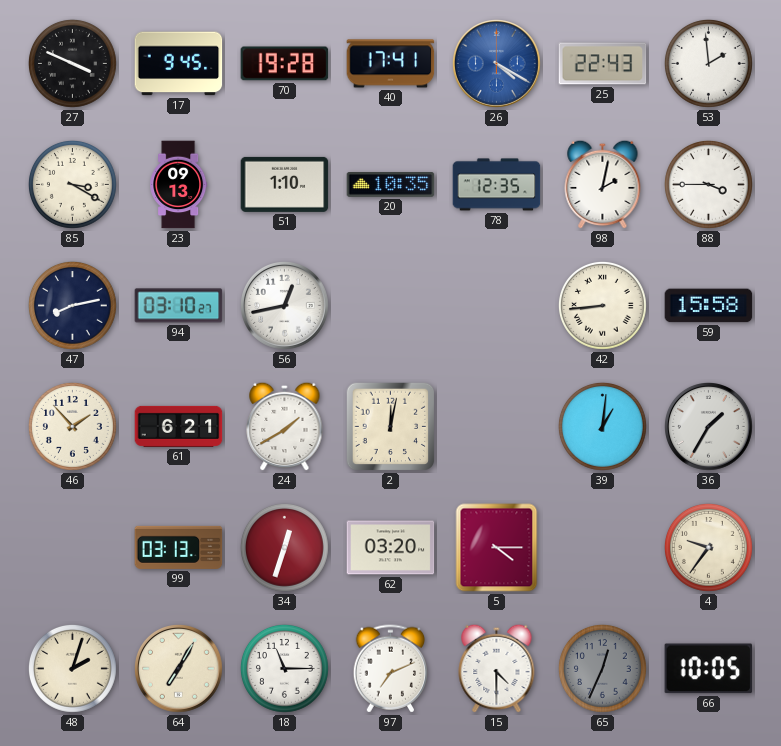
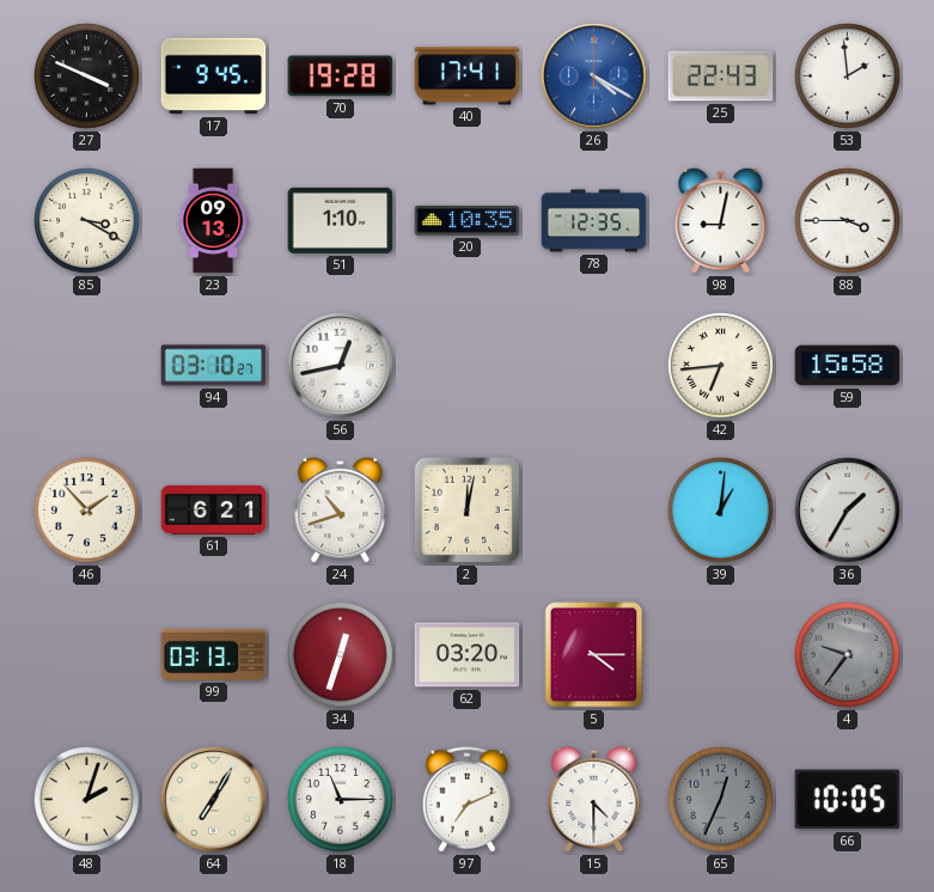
98: 2:02 -> 9:02 (721, 220)
47: 8:13 -> none (72, 305)
42: 8:44 -> 6:44 (720, 365)
24: 1:40 -> 10:42 (341, 509)
4 dial: cream -> grey (847, 654)
